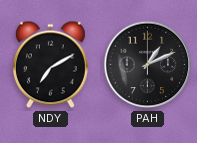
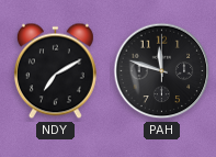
PAH: 1:11 -> 11:48 (162, 71)
